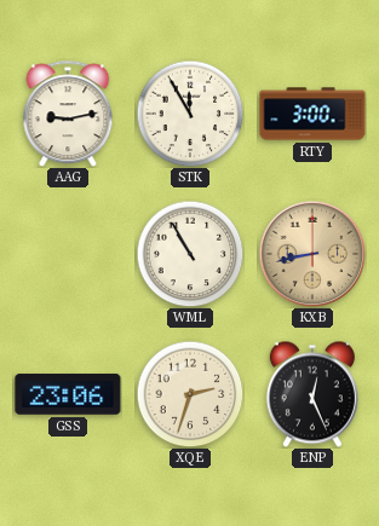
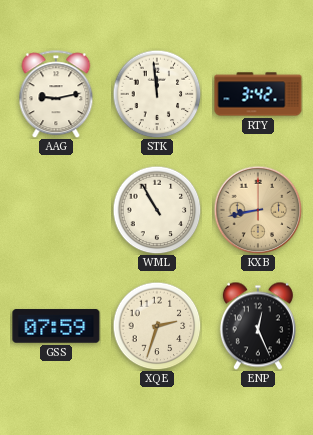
STK: 11:55 -> 11:59 (157, 94)
RTY: 3:00 -> 3:42 (258, 94)
GSS: 23:06 -> 07:59 (56, 326)
